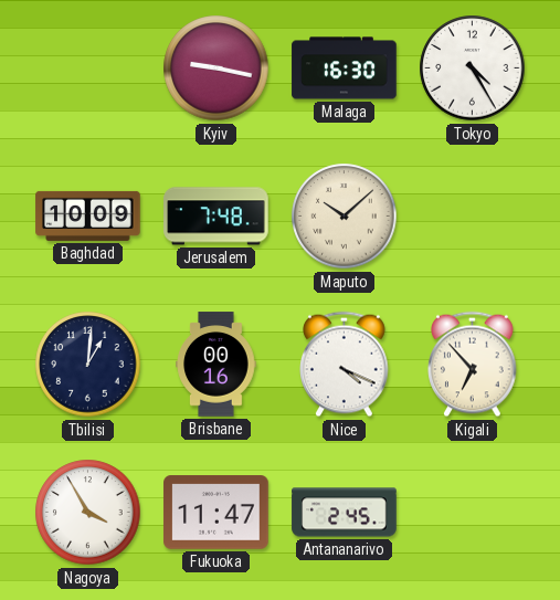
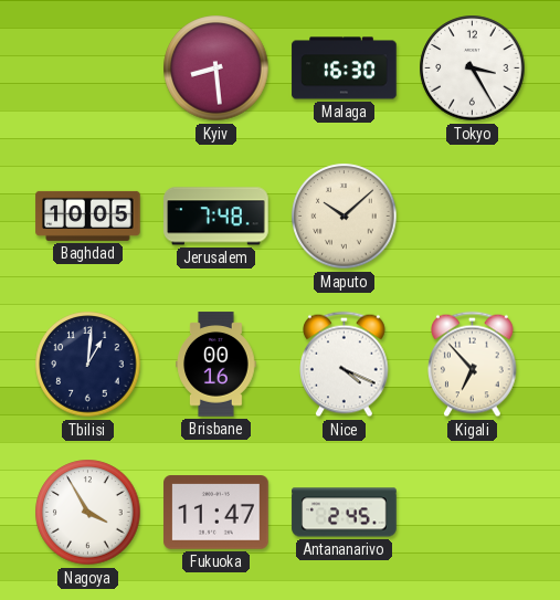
Kyiv: 9:17 -> 8:29 (216, 69)
Tokyo: 4:25 -> 3:25 (473, 69)
Baghdad: 10:09 -> 10:05 (88, 215)
